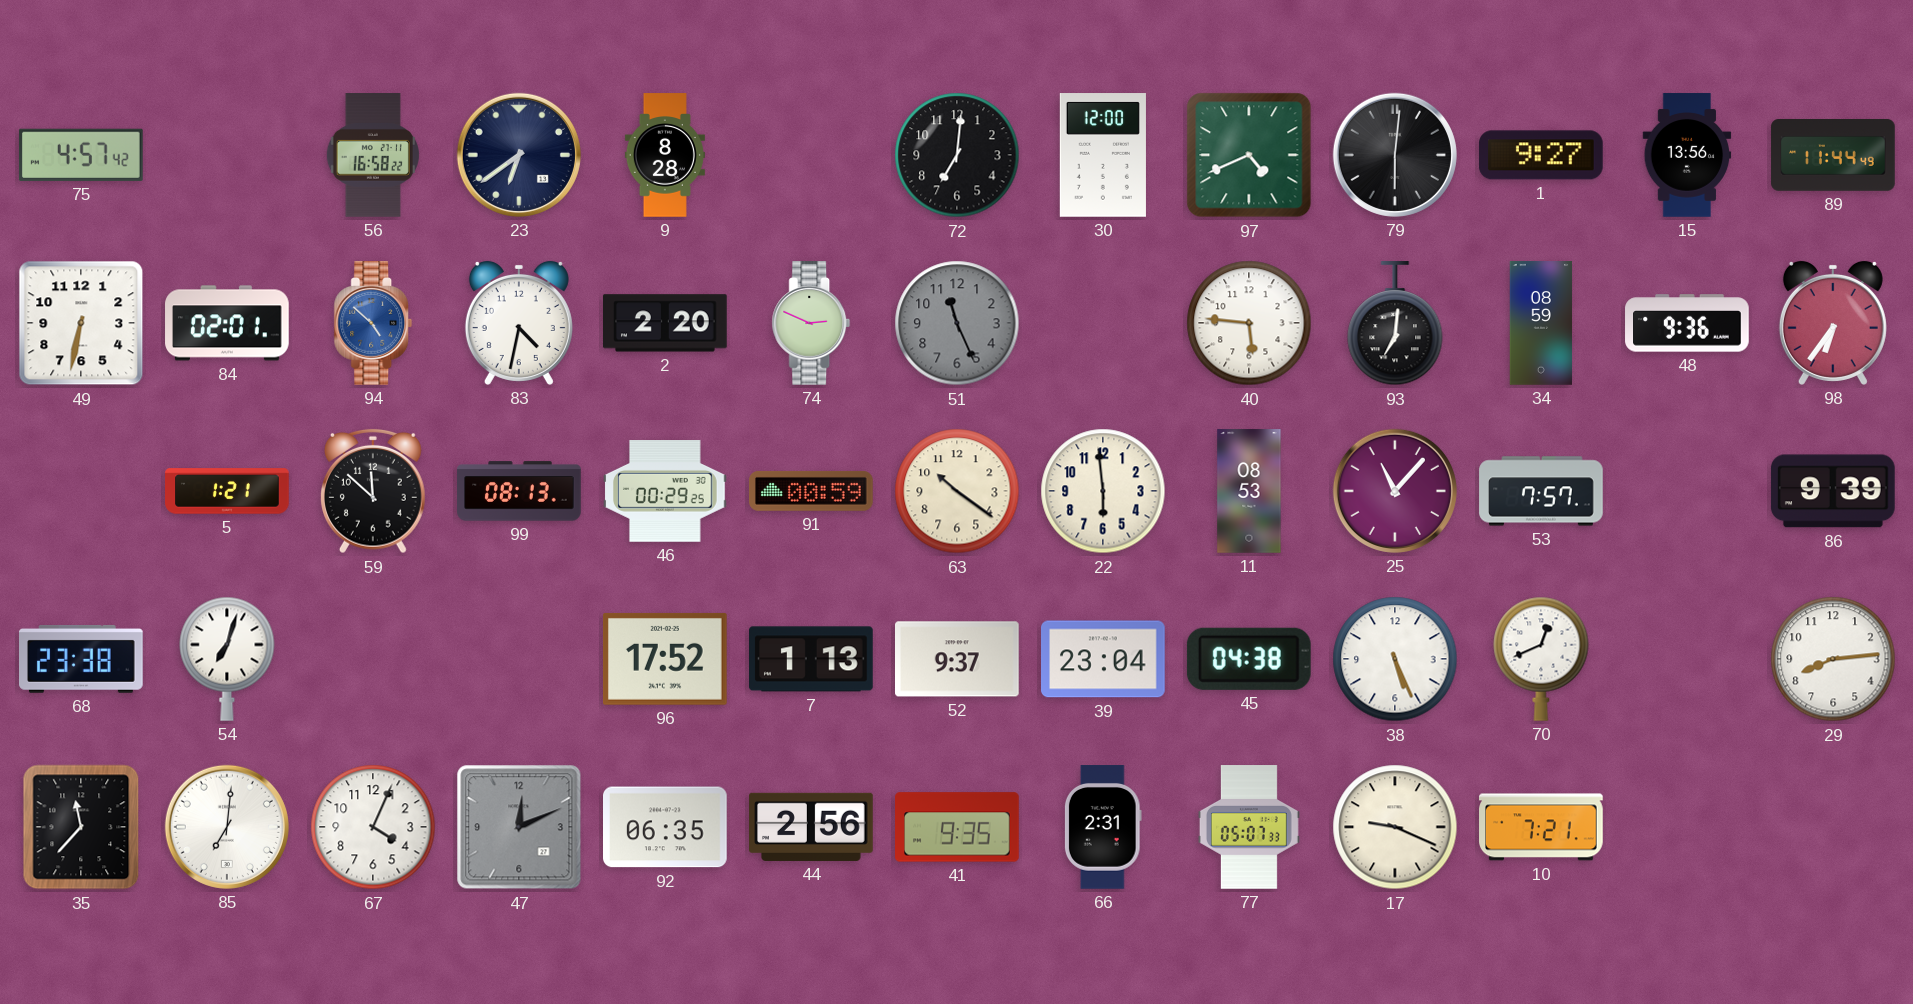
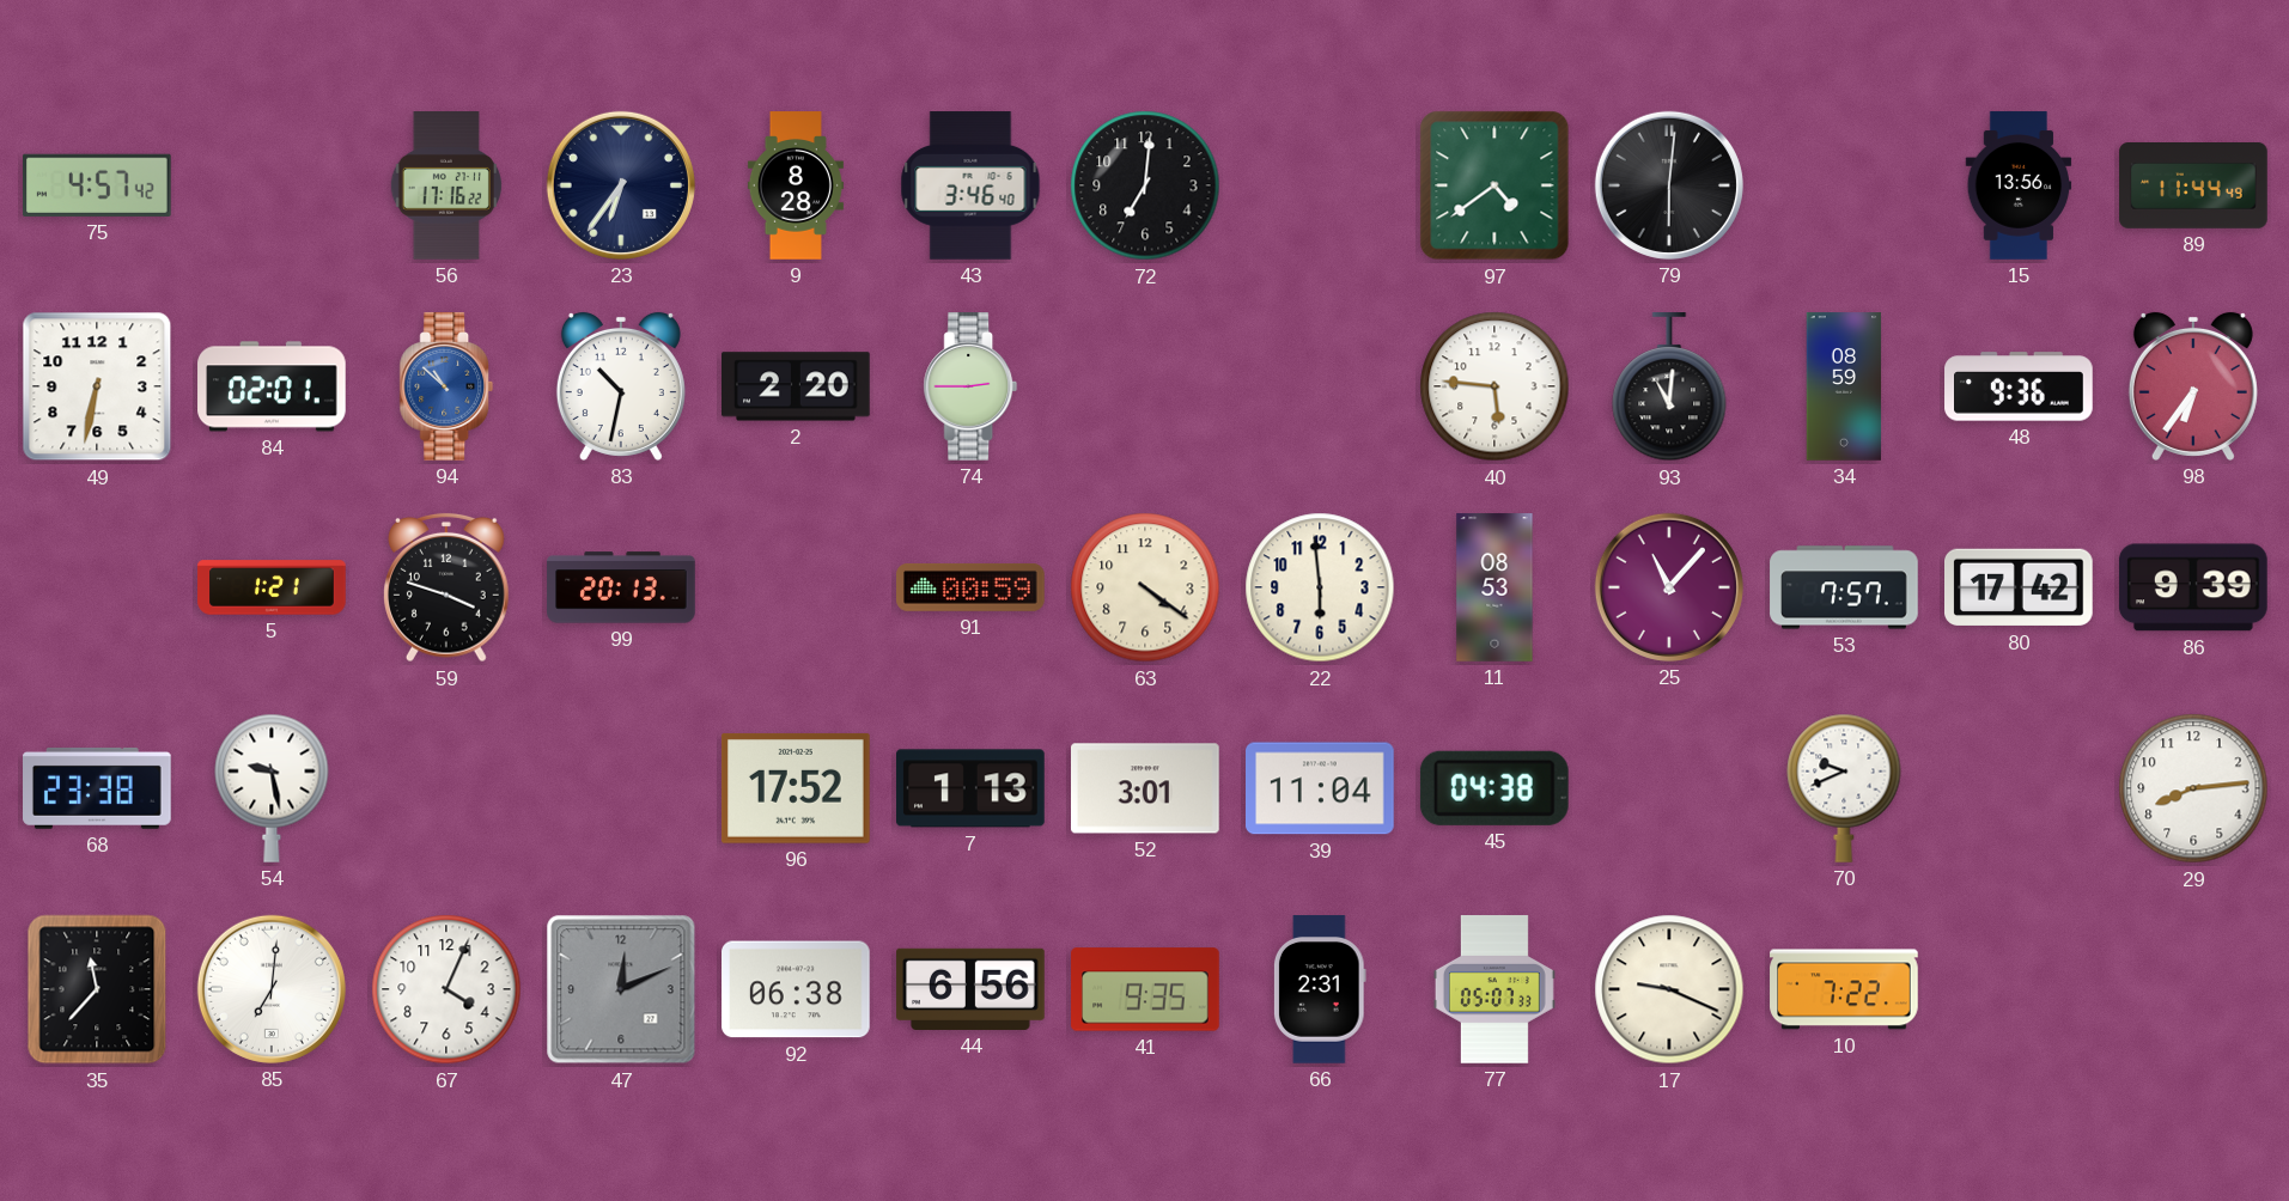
56: 16:58 -> 17:16 (446, 185)
23: 6:39 -> 6:36 (621, 185)
43: none -> 3:46 (970, 185)
30: 12:00 -> none (1103, 155)
97: 4:41 -> 4:39 (1494, 185)
1: 9:27 -> none (1541, 155)
94: 4:52 -> 10:52 (446, 386)
83: 4:32 -> 10:32 (621, 386)
74: 2:49 -> 2:45 (970, 386)
51: 11:26 -> none (957, 323)
93: 7:01 -> 11:01 (1669, 388)
59: 11:52 -> 3:48 (448, 587)
99: 08:13 -> 20:13 (621, 587)
46: 00:29 -> none (665, 491)
63: 10:21 -> 4:21 (1145, 587)
80: none -> 17:42 (2020, 587)
54: 7:03 -> 9:28 (272, 788)
52: 9:37 -> 3:01 (1146, 788)
39: 23:04 -> 11:04 (1321, 788)
38: 5:26 -> none (1395, 659)
70: 12:41 -> 9:41 (1844, 788)
92: 06:35 -> 06:38 (797, 989)
44: 2:56 -> 6:56 (970, 989)
10: 7:21 -> 7:22 (1844, 989)
